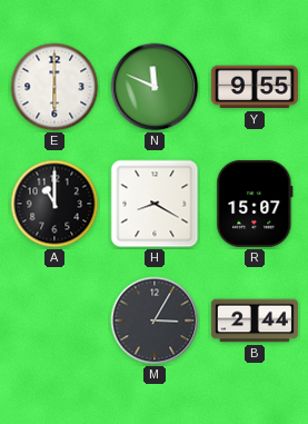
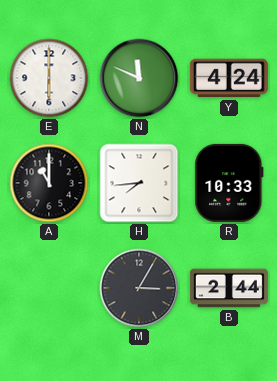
Y: 9:55 -> 4:24 (229, 78)
H: 8:20 -> 7:44 (139, 183)
R: 15:07 -> 10:33 (229, 183)
